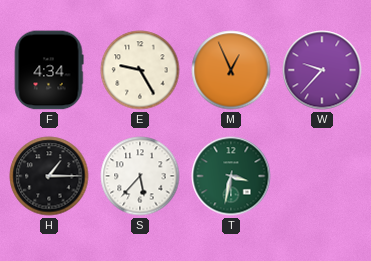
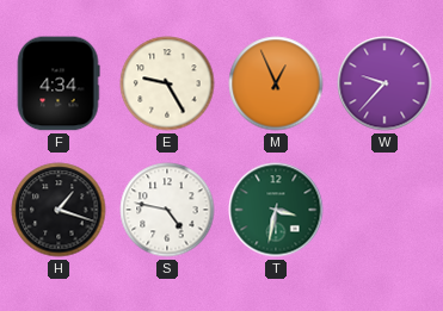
H: 1:15 -> 1:18 (59, 210)
S: 5:37 -> 4:47 (167, 210)
